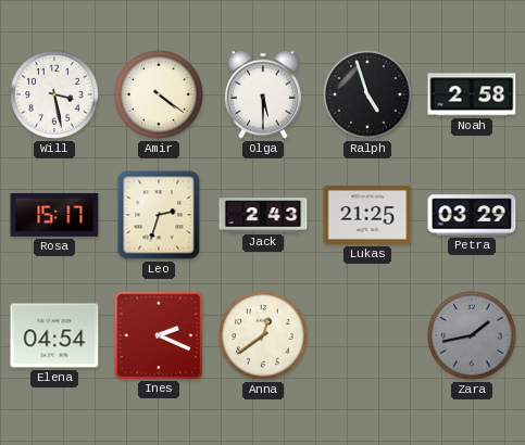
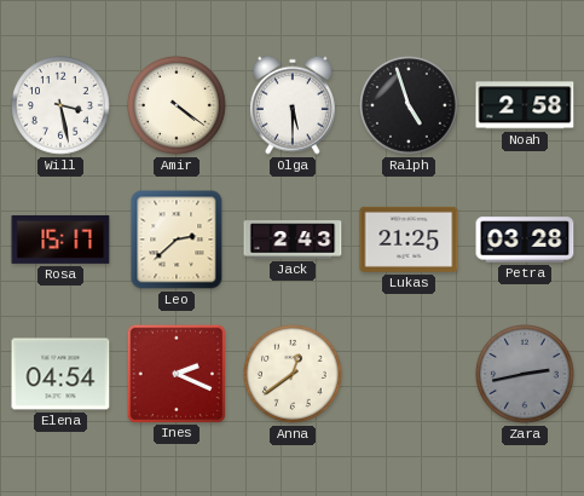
Leo: 2:33 -> 2:38 (177, 240)
Petra: 03:29 -> 03:28 (525, 240)
Zara: 1:43 -> 2:43 (526, 375)
